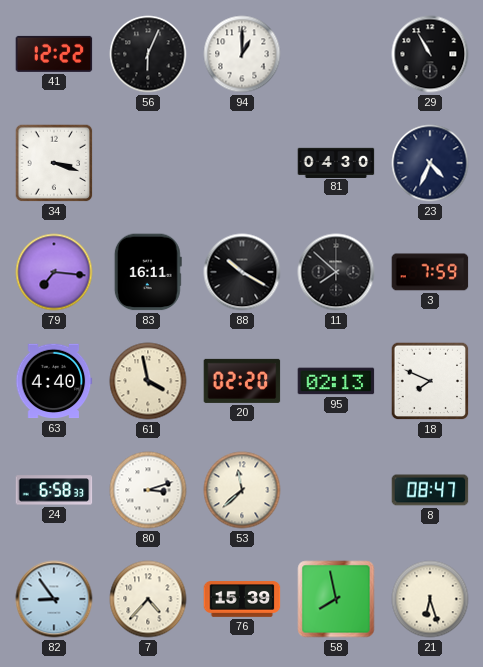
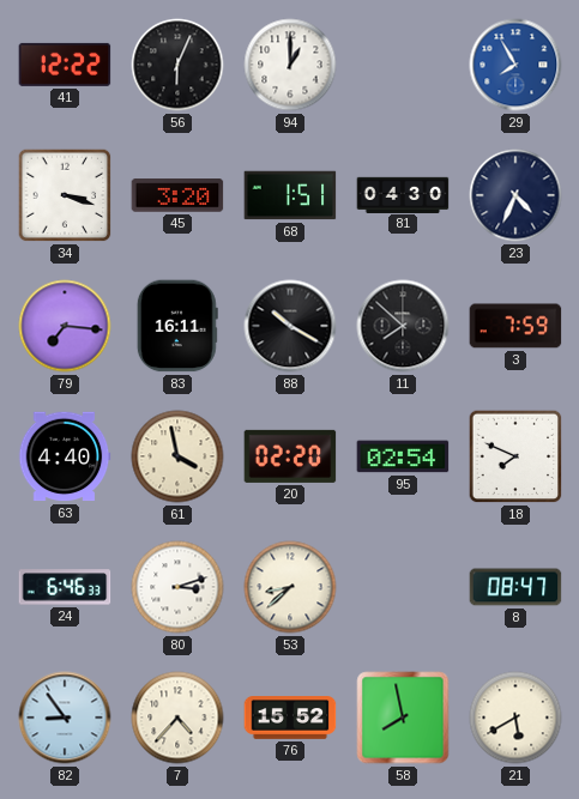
29: 10:55 -> 7:55 (515, 65)
29 dial: black -> blue (515, 65)
45: none -> 3:20 (177, 195)
68: none -> 1:51 (290, 195)
95: 02:13 -> 02:54 (403, 456)
24: 6:58 -> 6:46 (65, 587)
53: 11:38 -> 8:38 (290, 587)
76: 15:39 -> 15:52 (290, 718)
21: 6:27 -> 5:40 (515, 718)
